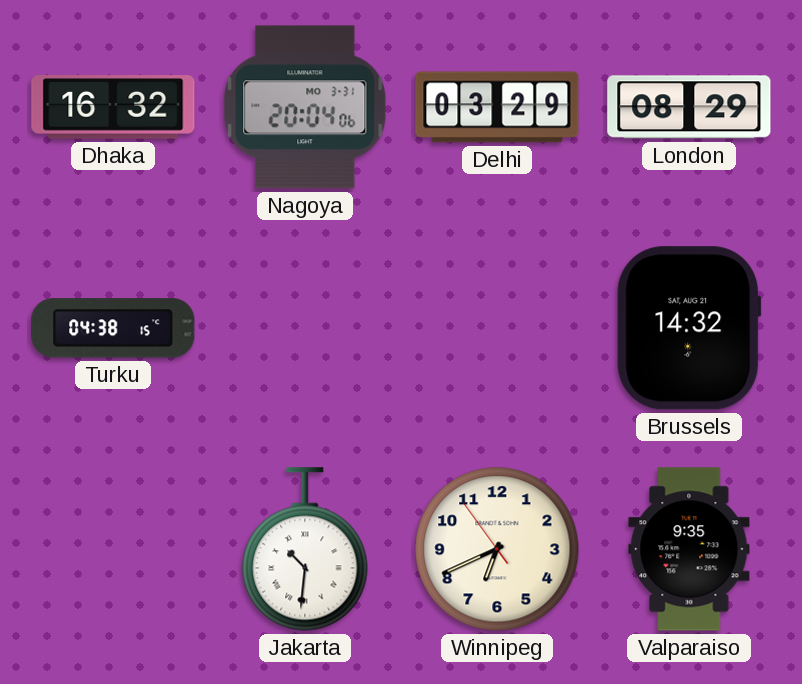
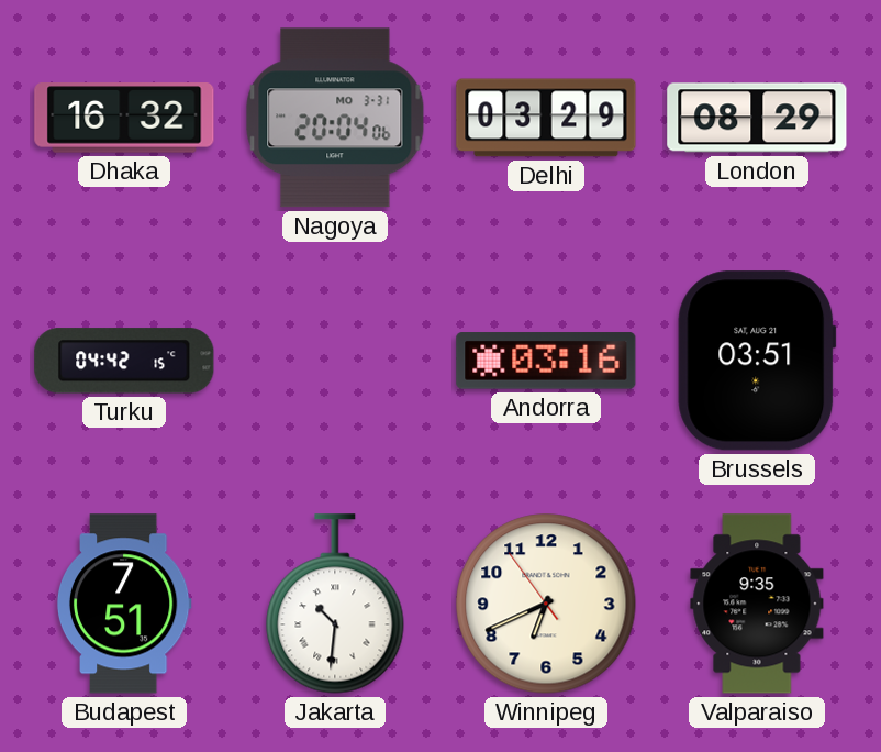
Turku: 04:38 -> 04:42 (124, 361)
Andorra: none -> 03:16 (546, 361)
Brussels: 14:32 -> 03:51 (757, 361)
Budapest: none -> 7:51 (124, 604)
